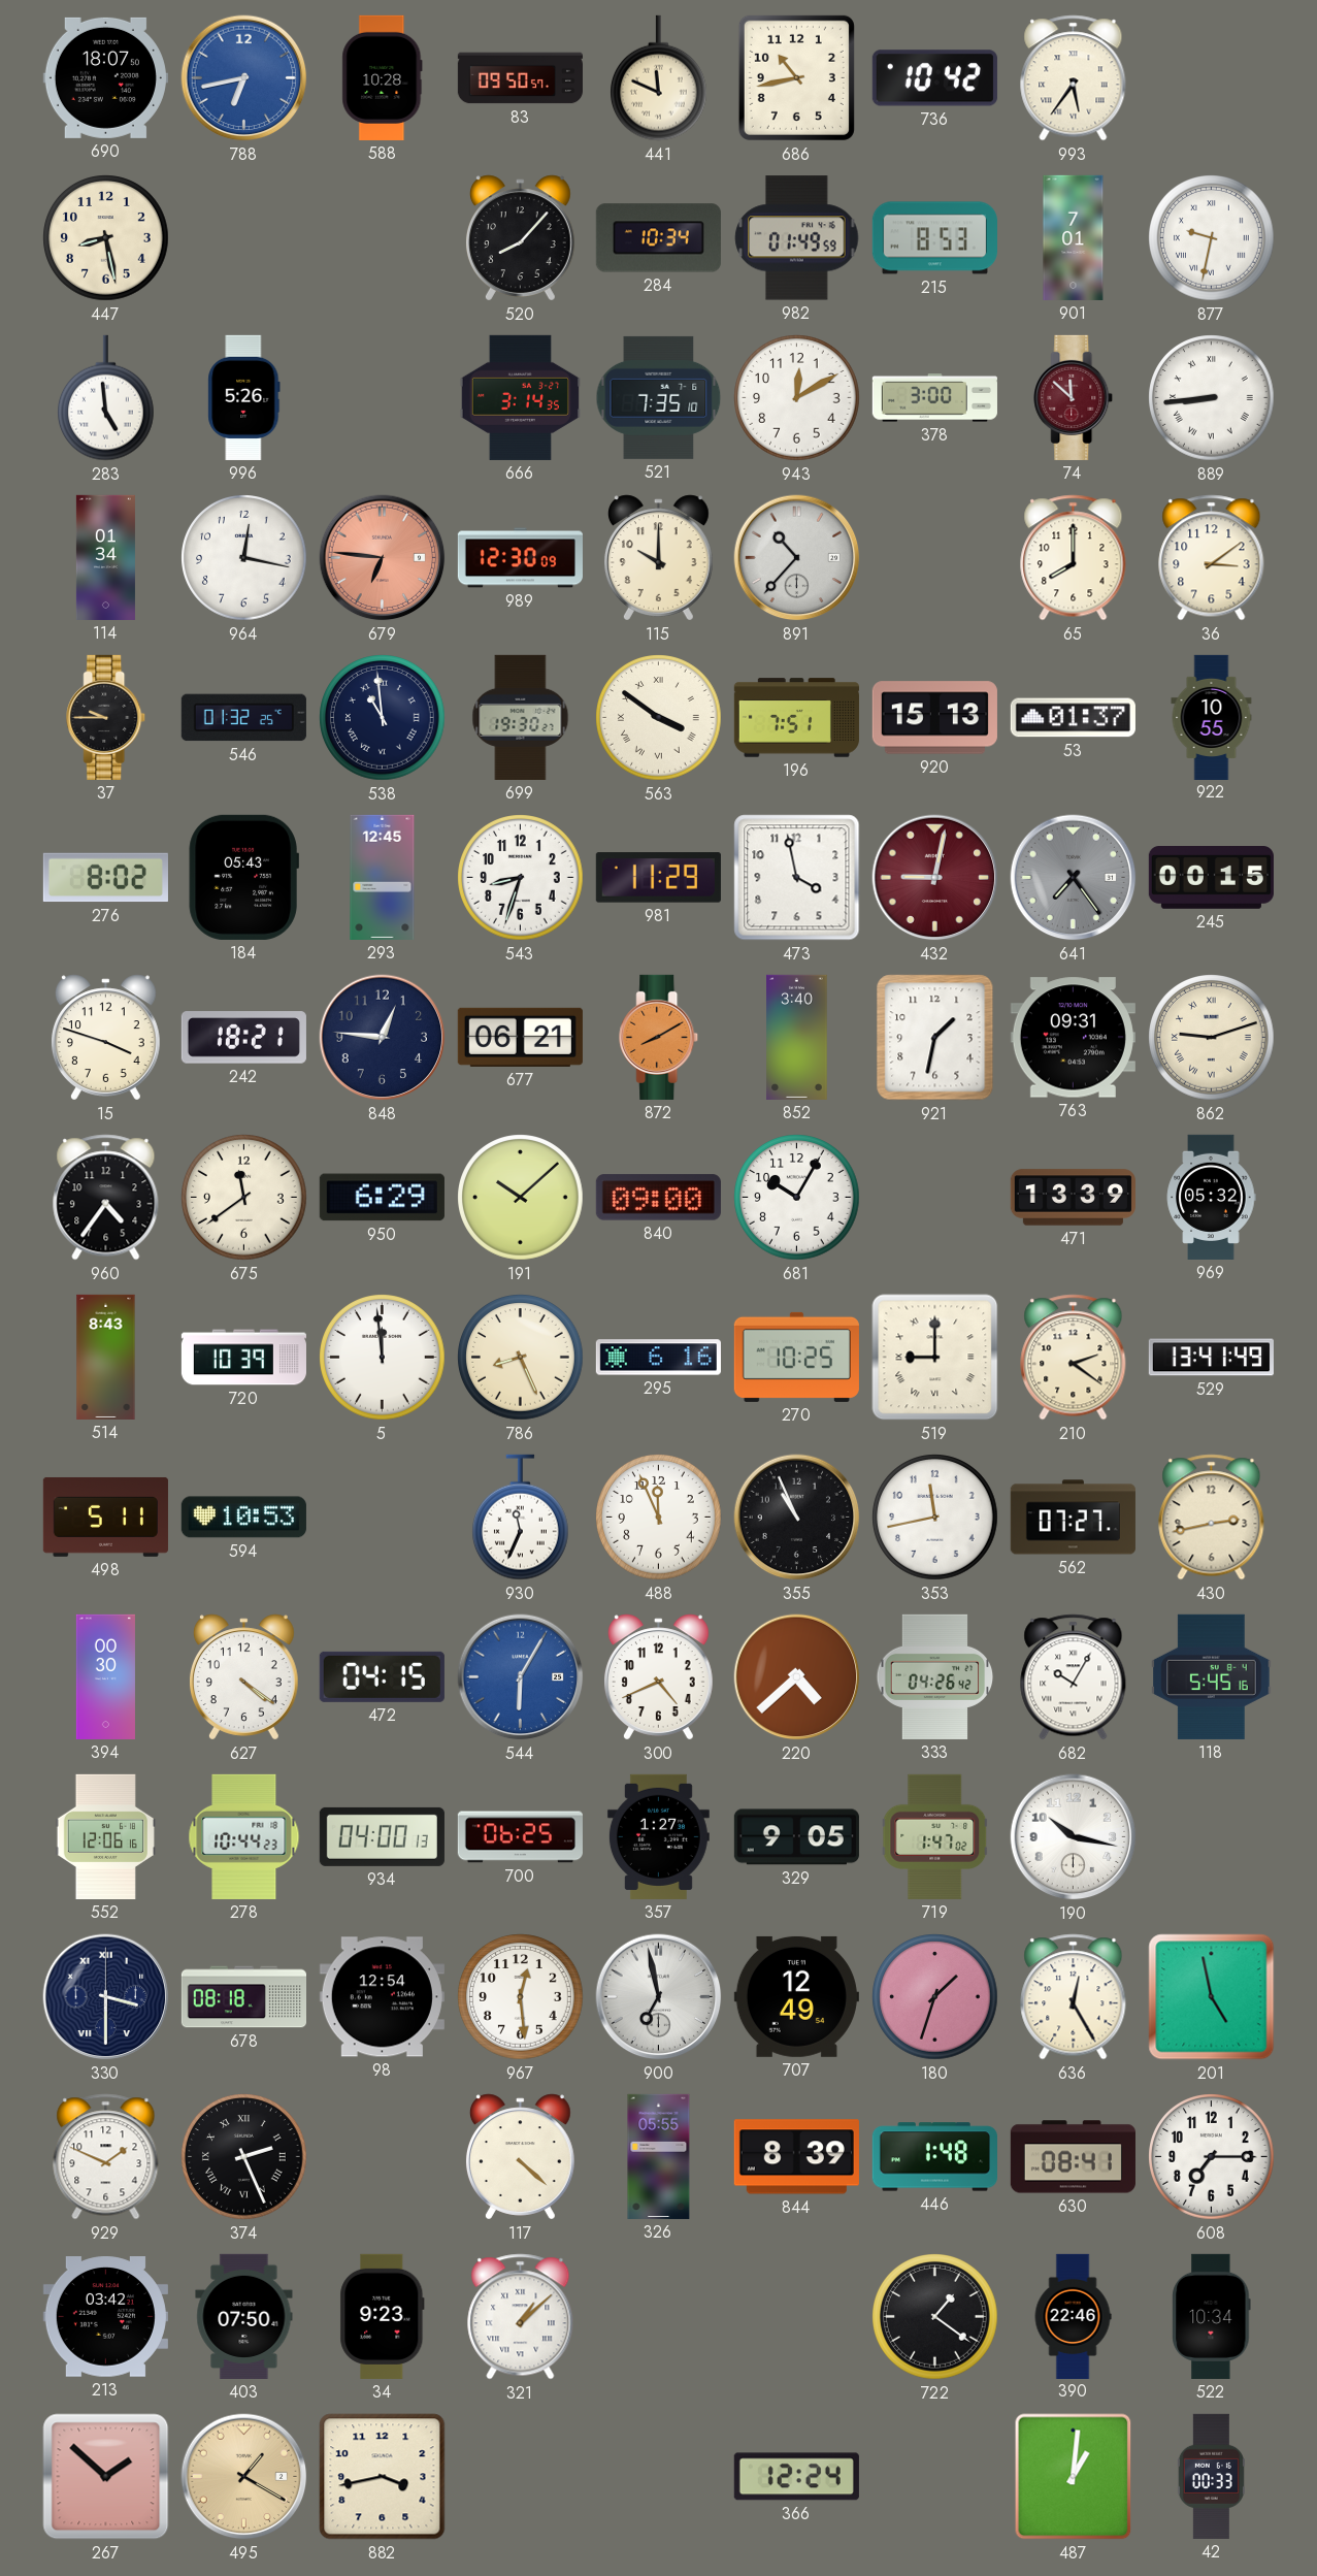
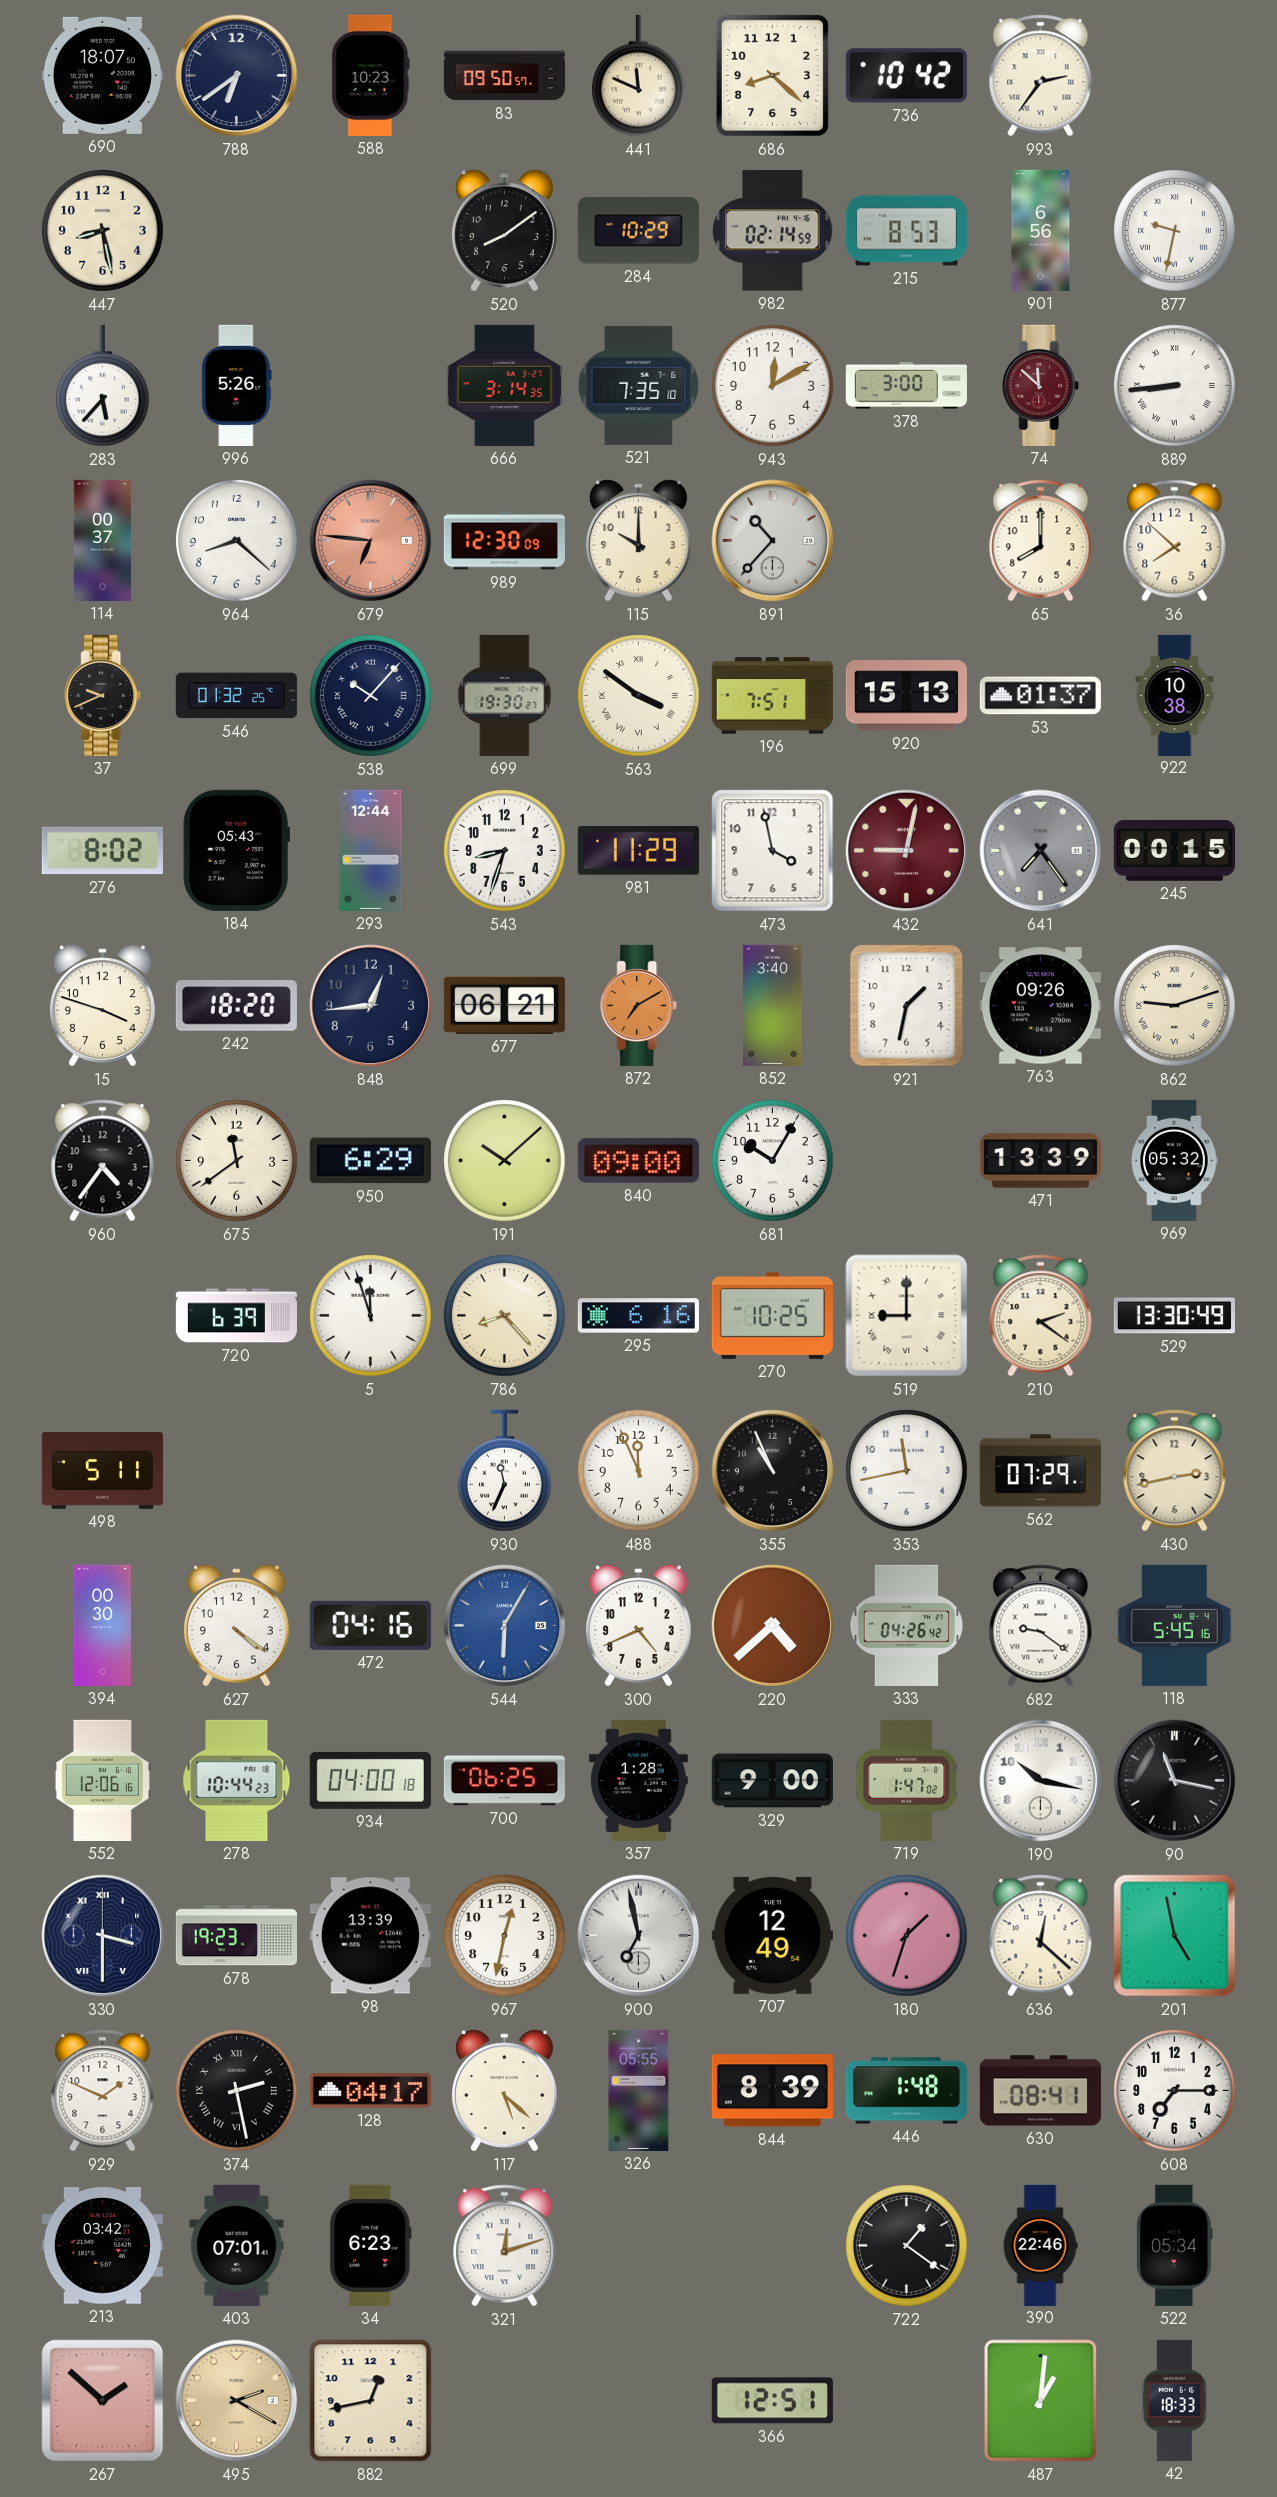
788: 6:43 -> 6:39 (237, 76)
788 dial: blue -> navy (237, 76)
588: 10:28 -> 10:23 (371, 75)
686: 10:43 -> 8:22 (772, 75)
993: 5:36 -> 2:36 (1041, 76)
520: 8:07 -> 8:09 (504, 231)
284: 10:34 -> 10:29 (638, 231)
982: 01:49 -> 02:14 (773, 231)
901: 7:01 -> 6:56 (1041, 230)
283: 4:59 -> 5:37 (103, 386)
114: 01:34 -> 00:37 (102, 540)
964: 12:17 -> 8:22 (237, 541)
36: 3:09 -> 7:52 (1175, 541)
37: 9:45 -> 9:41 (103, 695)
538: 10:59 -> 10:07 (371, 696)
922: 10:55 -> 10:38 (1175, 695)
293: 12:45 -> 12:44 (371, 850)
242: 18:21 -> 18:20 (236, 1006)
848: 12:46 -> 12:44 (371, 1006)
872: 8:10 -> 7:10 (639, 1005)
763: 09:31 -> 09:26 (1040, 1006)
514: 8:43 -> none (106, 1357)
720: 10:39 -> 6:39 (236, 1316)
5: 11:59 -> 11:57 (371, 1316)
786: 8:26 -> 8:23 (505, 1316)
529: 13:41 -> 13:30 (1174, 1316)
594: 10:53 -> none (243, 1518)
562: 07:27 -> 07:29 (1040, 1471)
472: 04:15 -> 04:16 (370, 1625)
682: 10:05 -> 9:21 (1041, 1626)
934: 04:00:13 -> 04:00:18 (370, 1780)
357: 1:27 -> 1:28 (638, 1780)
329: 9:05 -> 9:00 (772, 1781)
90: none -> 11:17 (1175, 1781)
678: 08:18 -> 19:23 (236, 1936)
98: 12:54 -> 13:39 (370, 1936)
967: 12:29 -> 12:32 (505, 1936)
636: 12:25 -> 12:22 (1041, 1936)
374: 2:26 -> 2:28 (237, 2091)
128: none -> 04:17 (370, 2091)
117: 4:22 -> 5:22 (504, 2091)
403: 07:50 -> 07:01 (237, 2245)
34: 9:23 -> 6:23 (371, 2245)
321: 1:08 -> 12:12 (505, 2246)
522: 10:34 -> 05:34 (1175, 2245)
495: 1:20 -> 2:20 (237, 2401)
882: 3:43 -> 12:43 (371, 2401)
366: 12:24 -> 12:51 (772, 2401)
42: 00:33 -> 18:33 (1174, 2400)
